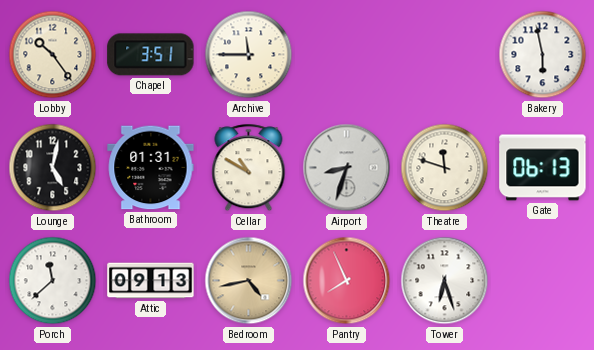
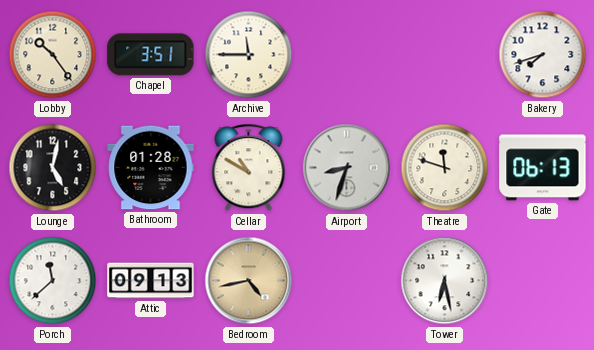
Bakery: 5:58 -> 7:42 (543, 55)
Bathroom: 01:31 -> 01:28 (151, 168)
Pantry: 7:56 -> none (347, 281)
Tower: 6:27 -> 6:28 (445, 281)
